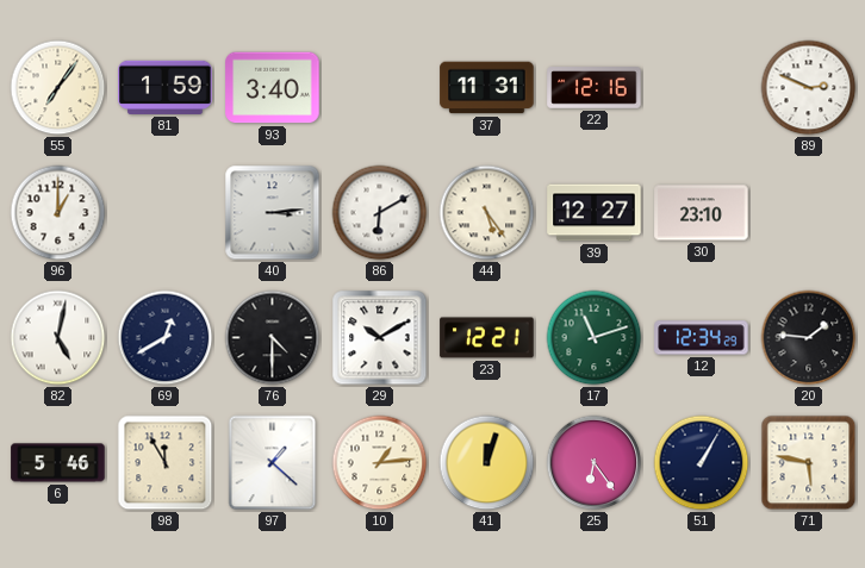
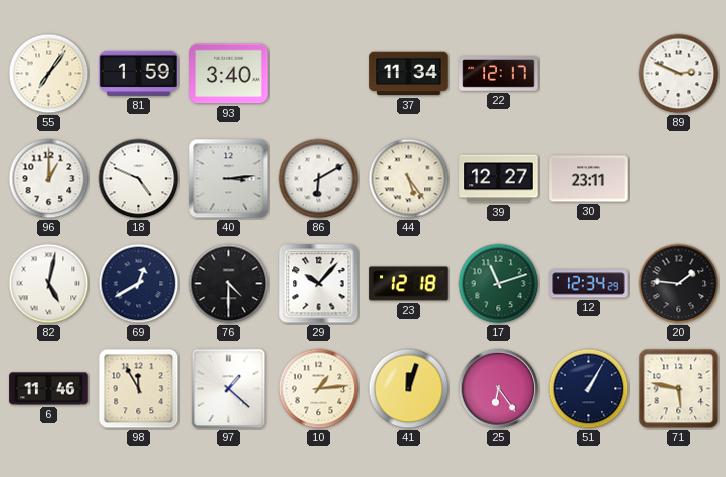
37: 11:31 -> 11:34 (409, 74)
22: 12:16 -> 12:17 (499, 74)
18: none -> 4:49 (139, 179)
30: 23:10 -> 23:11 (589, 179)
29: 10:10 -> 10:07 (319, 284)
23: 12:21 -> 12:18 (409, 284)
6: 5:46 -> 11:46 (49, 389)
